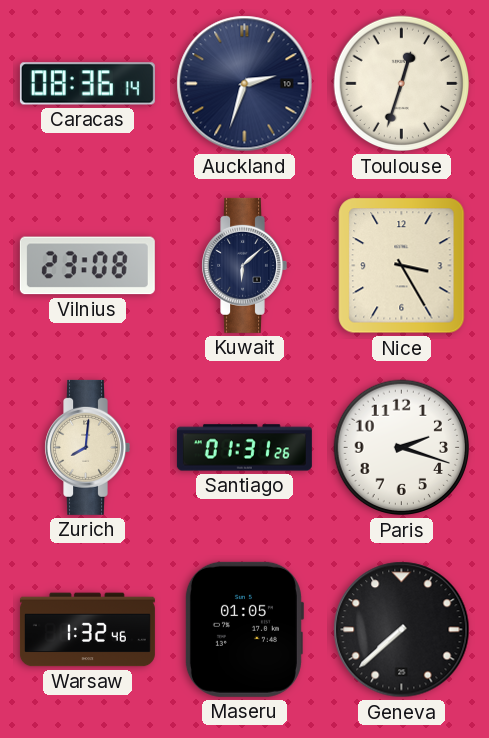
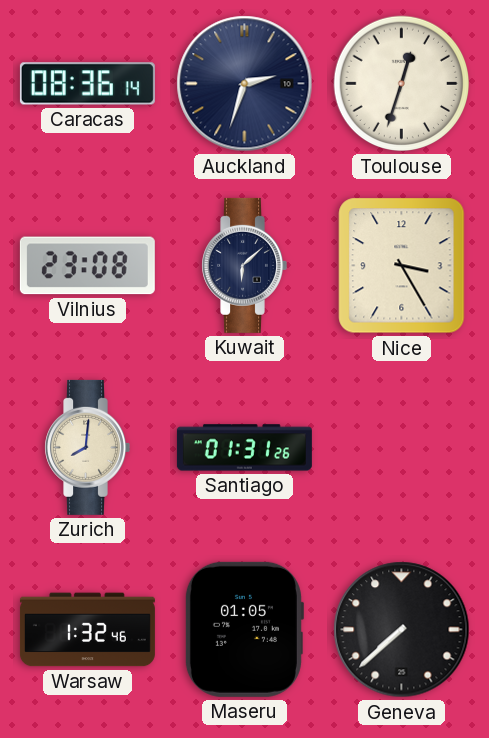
Paris: 2:18 -> none (402, 448)
